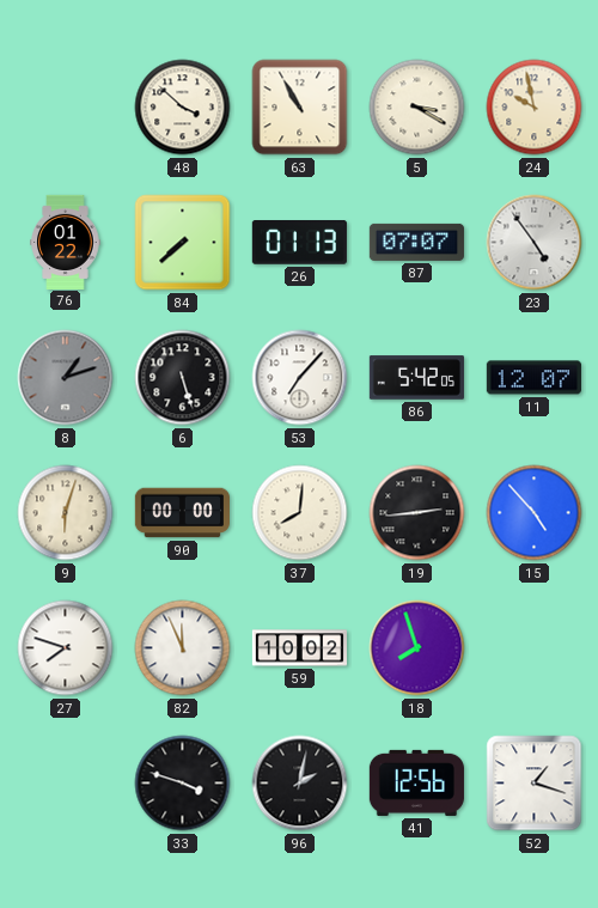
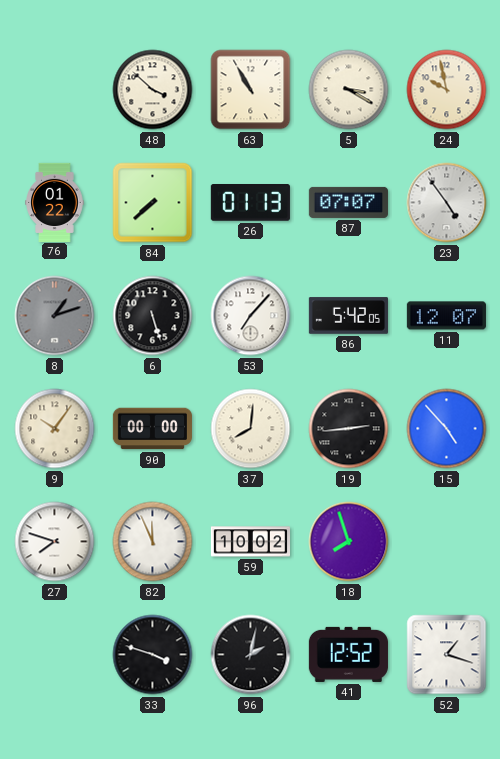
9: 6:03 -> 10:06 (55, 429)
41: 12:56 -> 12:52 (348, 654)
